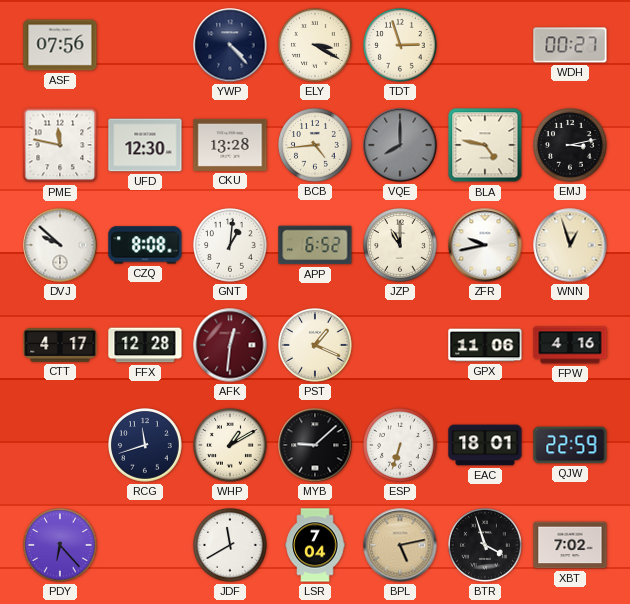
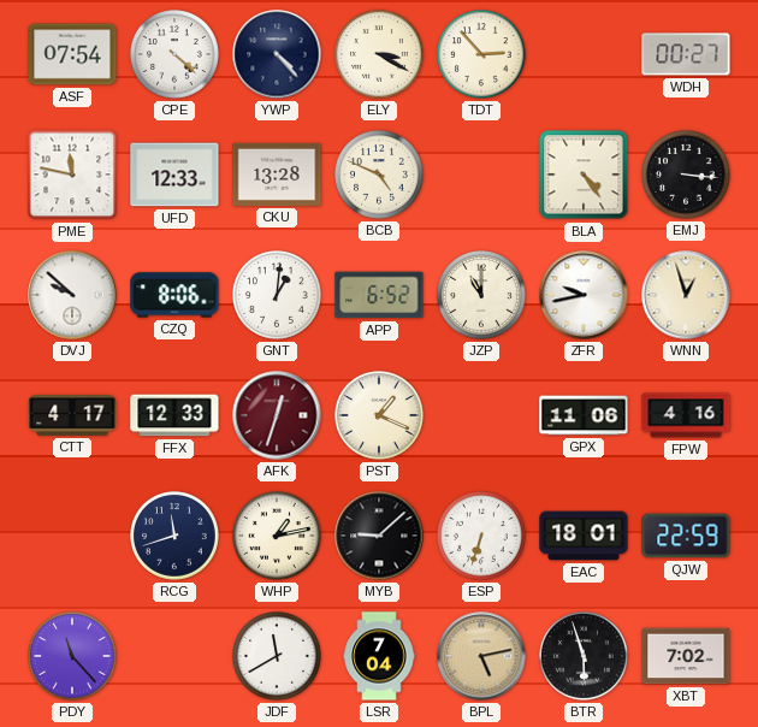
ASF: 07:56 -> 07:54 (72, 54)
CPE: none -> 4:22 (176, 55)
TDT: 2:57 -> 2:53 (482, 55)
UFD: 12:30 -> 12:33 (174, 175)
BCB: 4:44 -> 4:49 (380, 176)
VQE: 8:00 -> none (400, 145)
BLA: 4:47 -> 4:24 (584, 175)
EMJ: 3:13 -> 3:16 (687, 176)
CZQ: 8:08 -> 8:06 (174, 295)
FFX: 12:28 -> 12:33 (174, 415)
AFK: 12:31 -> 12:33 (277, 415)
WHP: 1:10 -> 1:13 (278, 537)
PDY: 6:23 -> 11:23 (73, 657)
BTR: 3:57 -> 5:57 (585, 657)
